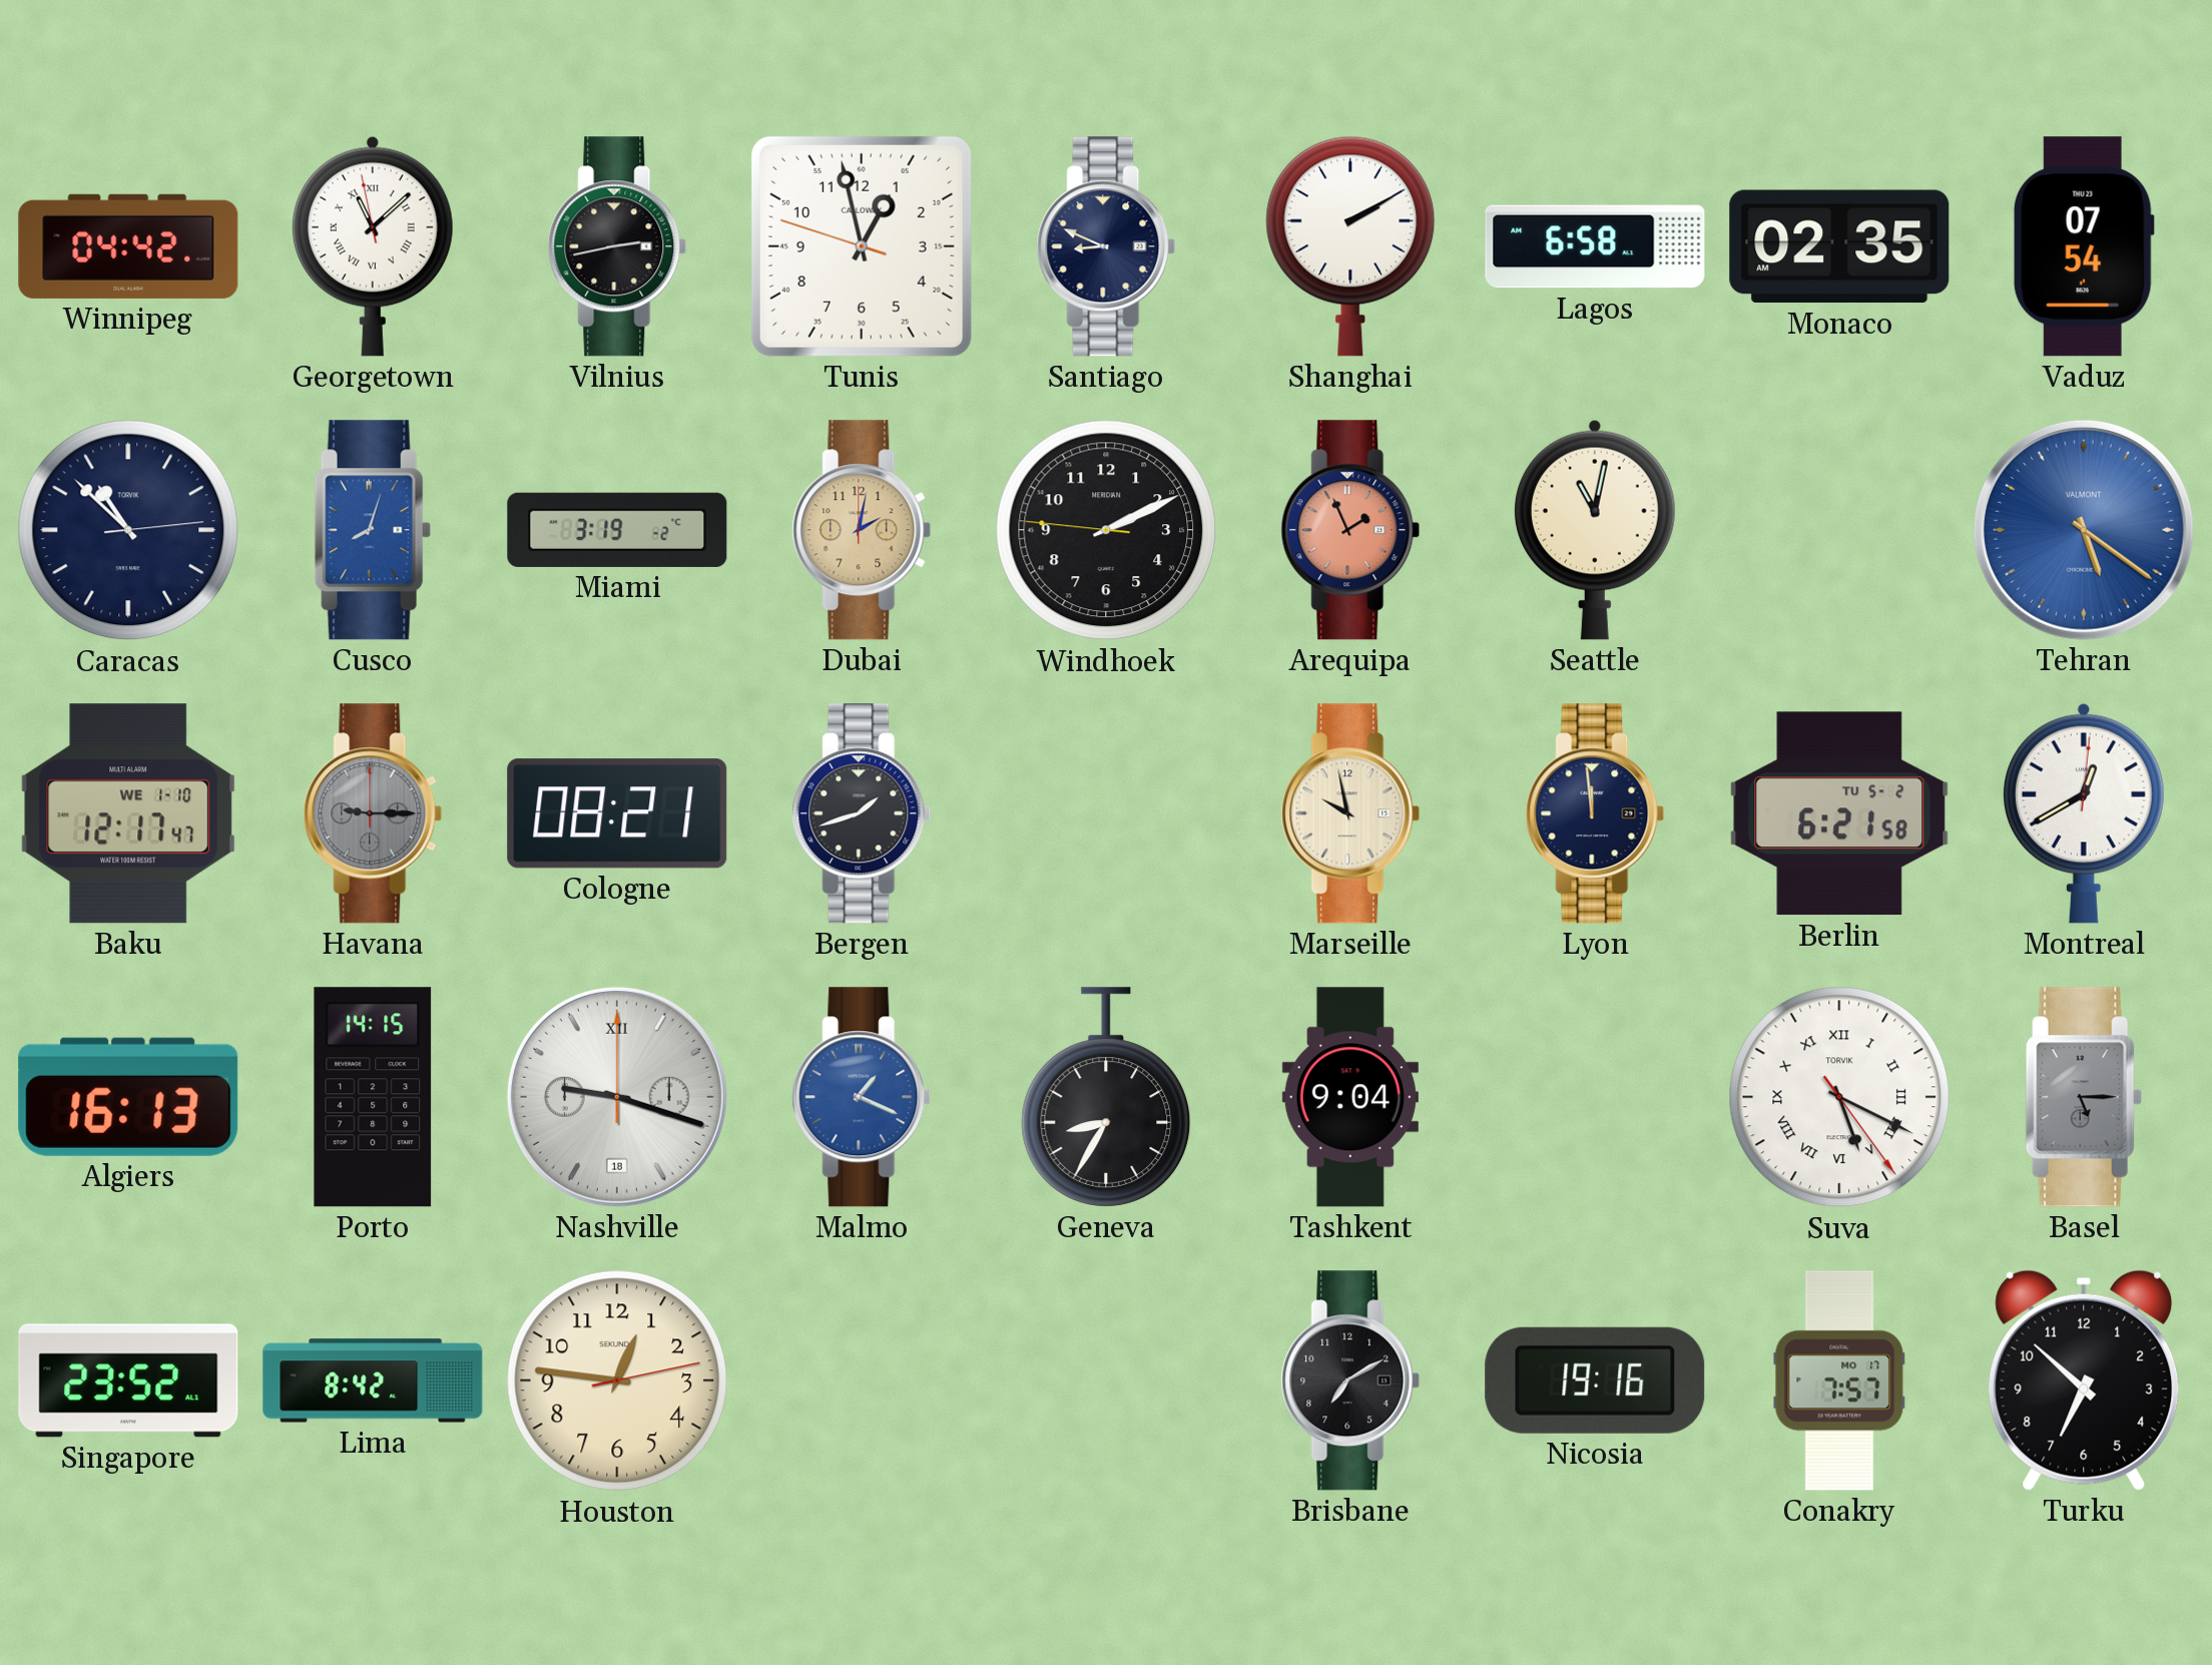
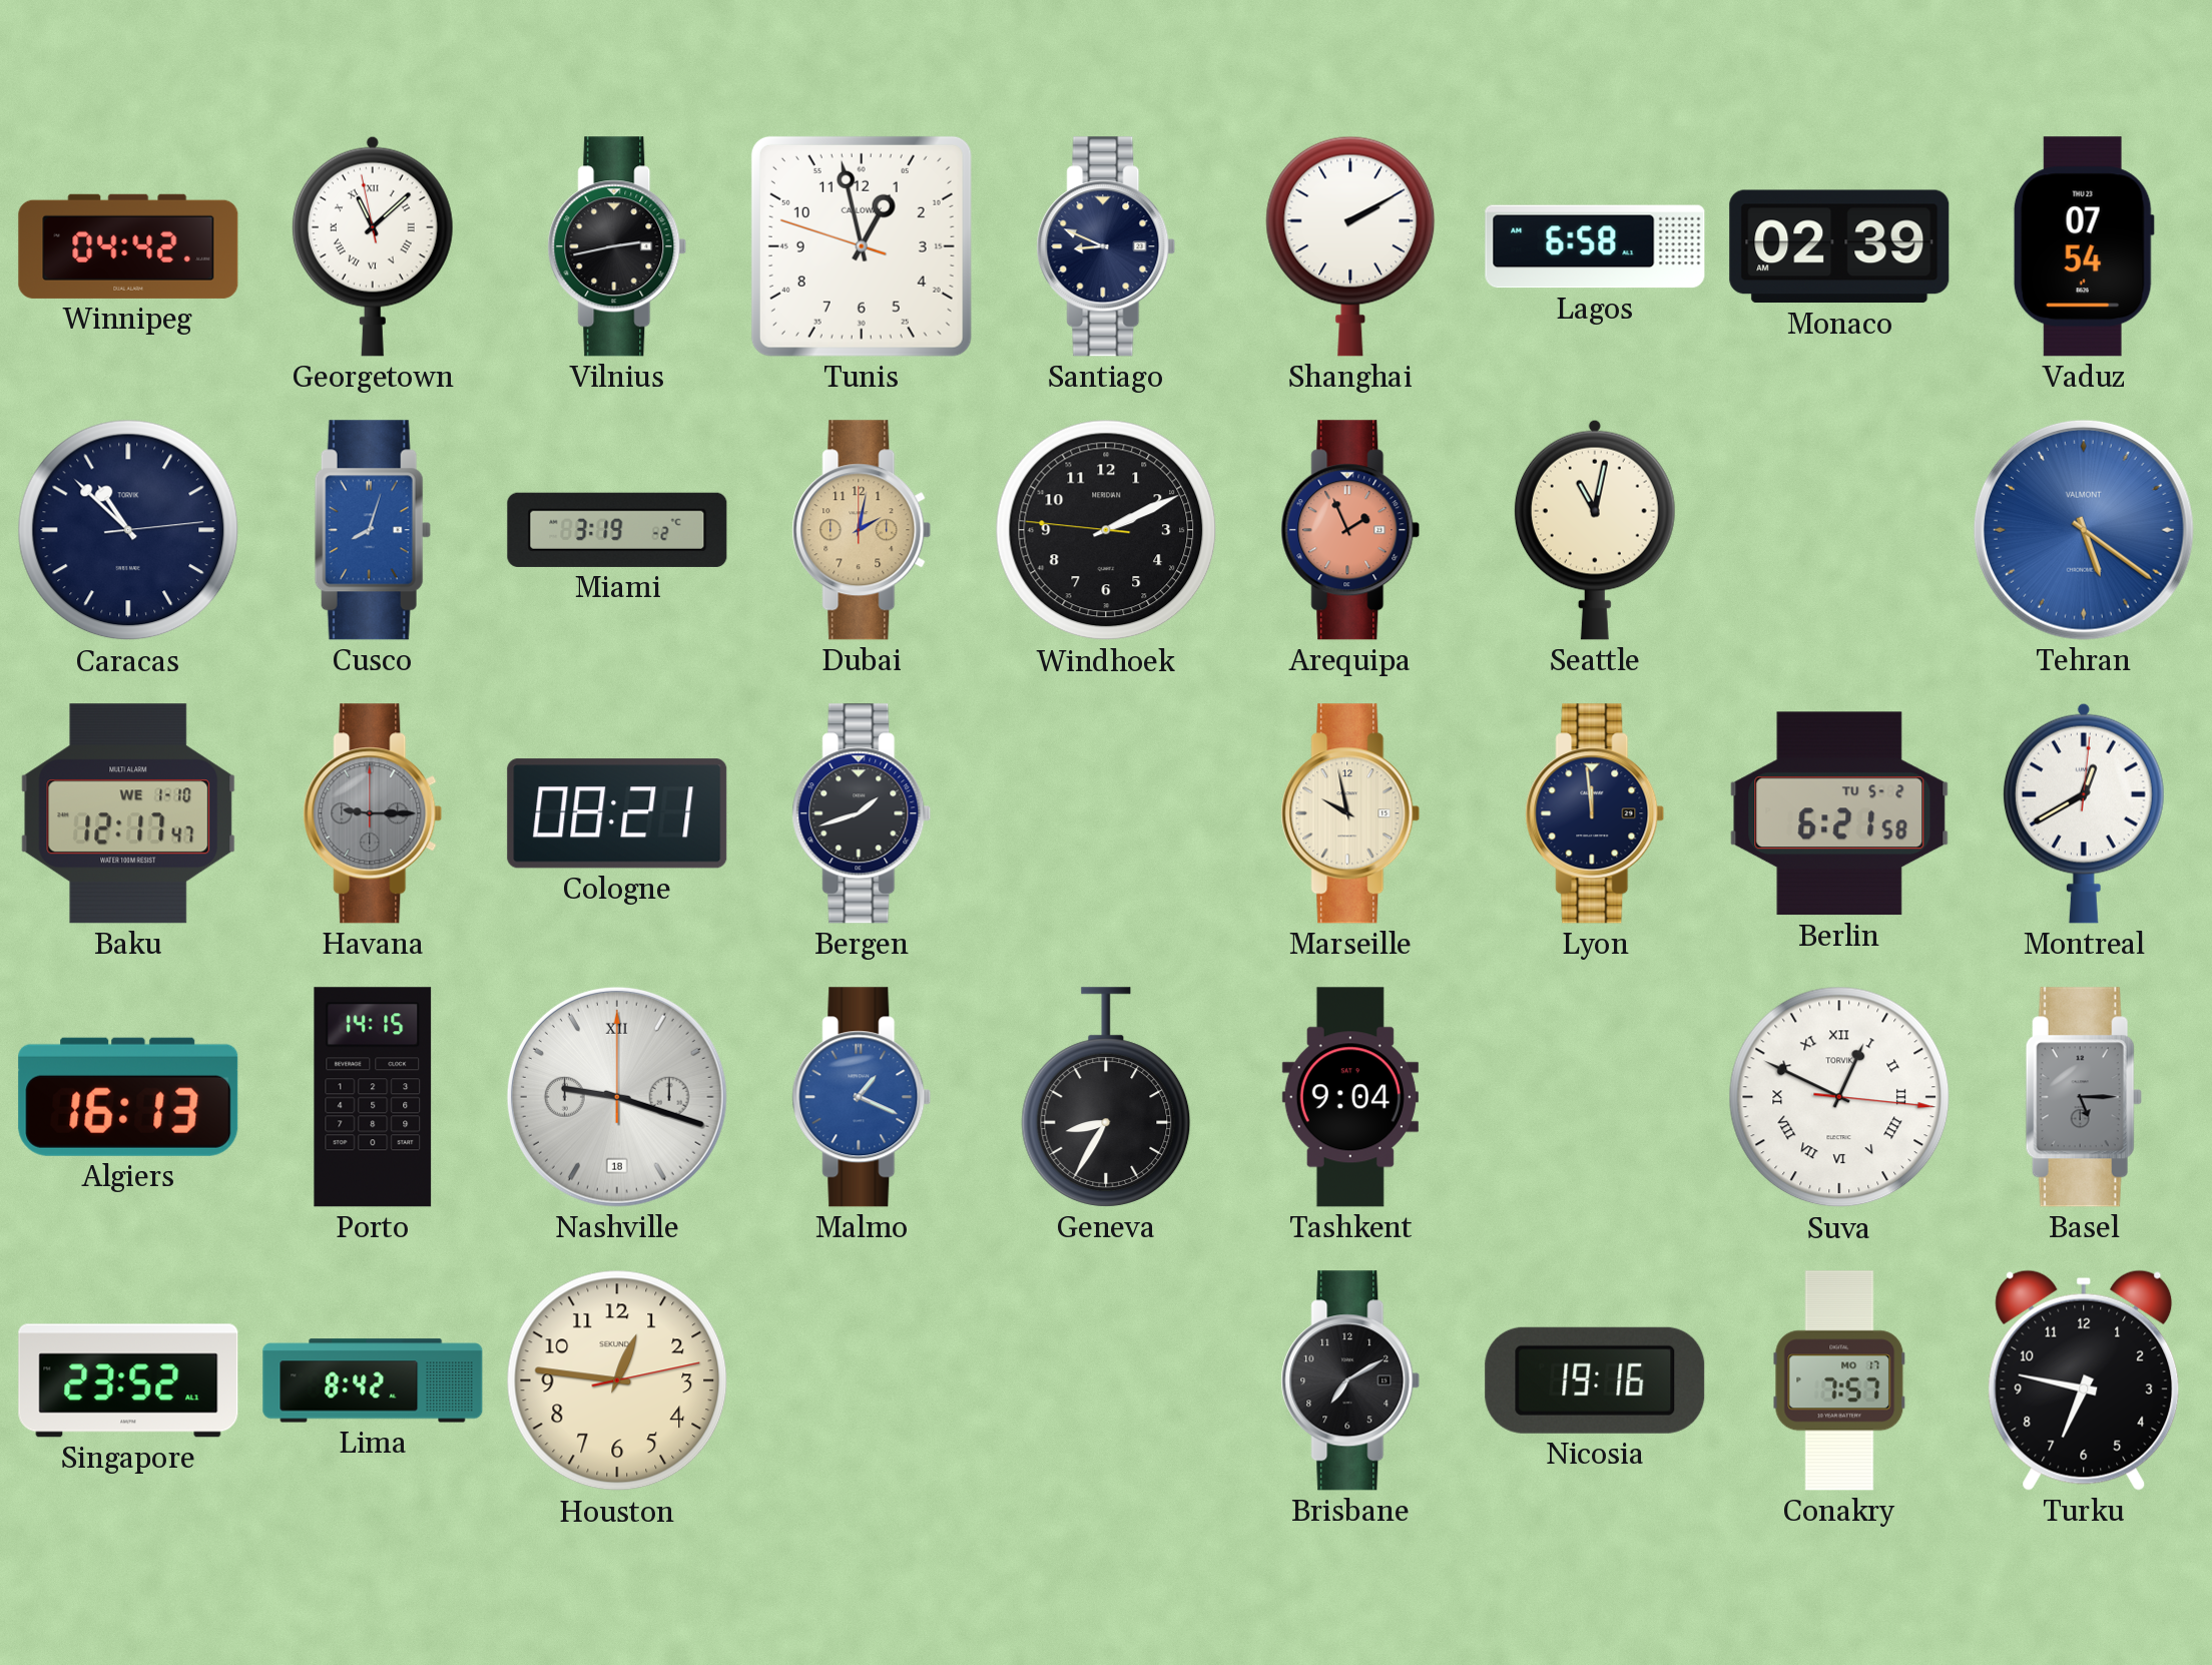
Monaco: 02:35 -> 02:39 (1839, 246)
Suva: 5:19 -> 12:49 (1839, 1097)
Turku: 6:52 -> 6:47 (2084, 1380)
